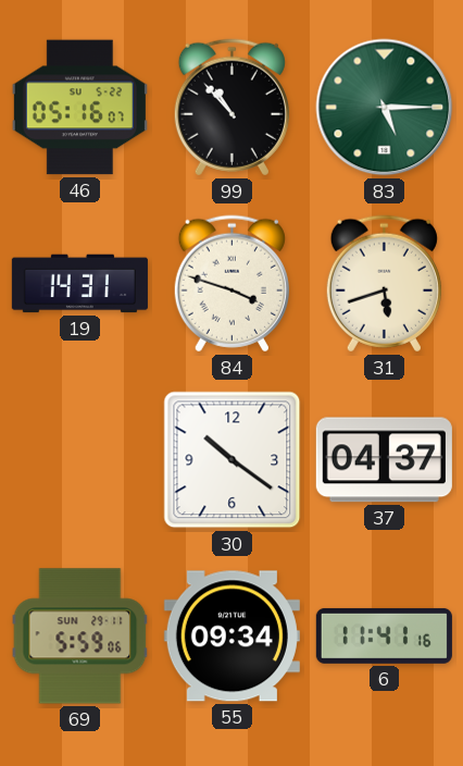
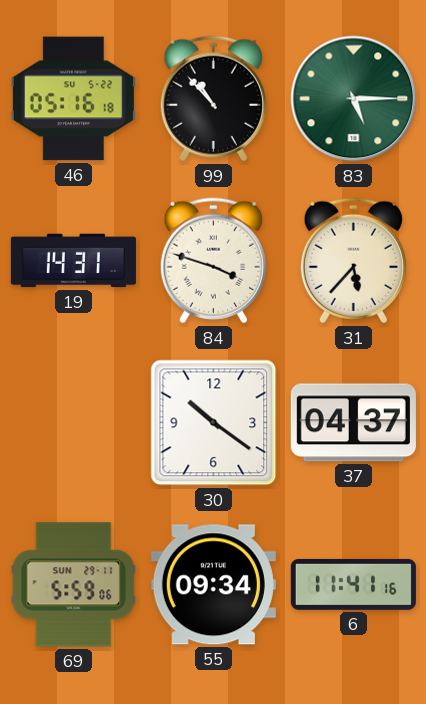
46: 05:16:07 -> 05:16:18 (73, 99)
31: 5:42 -> 5:37 (353, 261)
